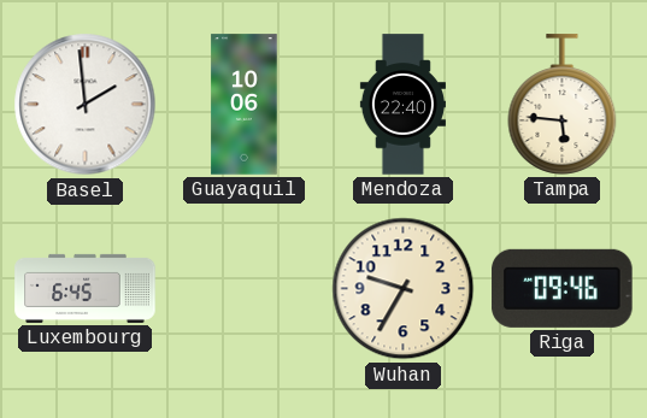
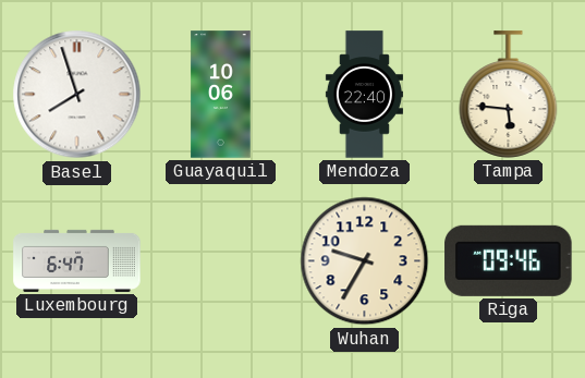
Basel: 1:59 -> 7:57 (77, 95)
Luxembourg: 6:45 -> 6:47 (77, 260)
